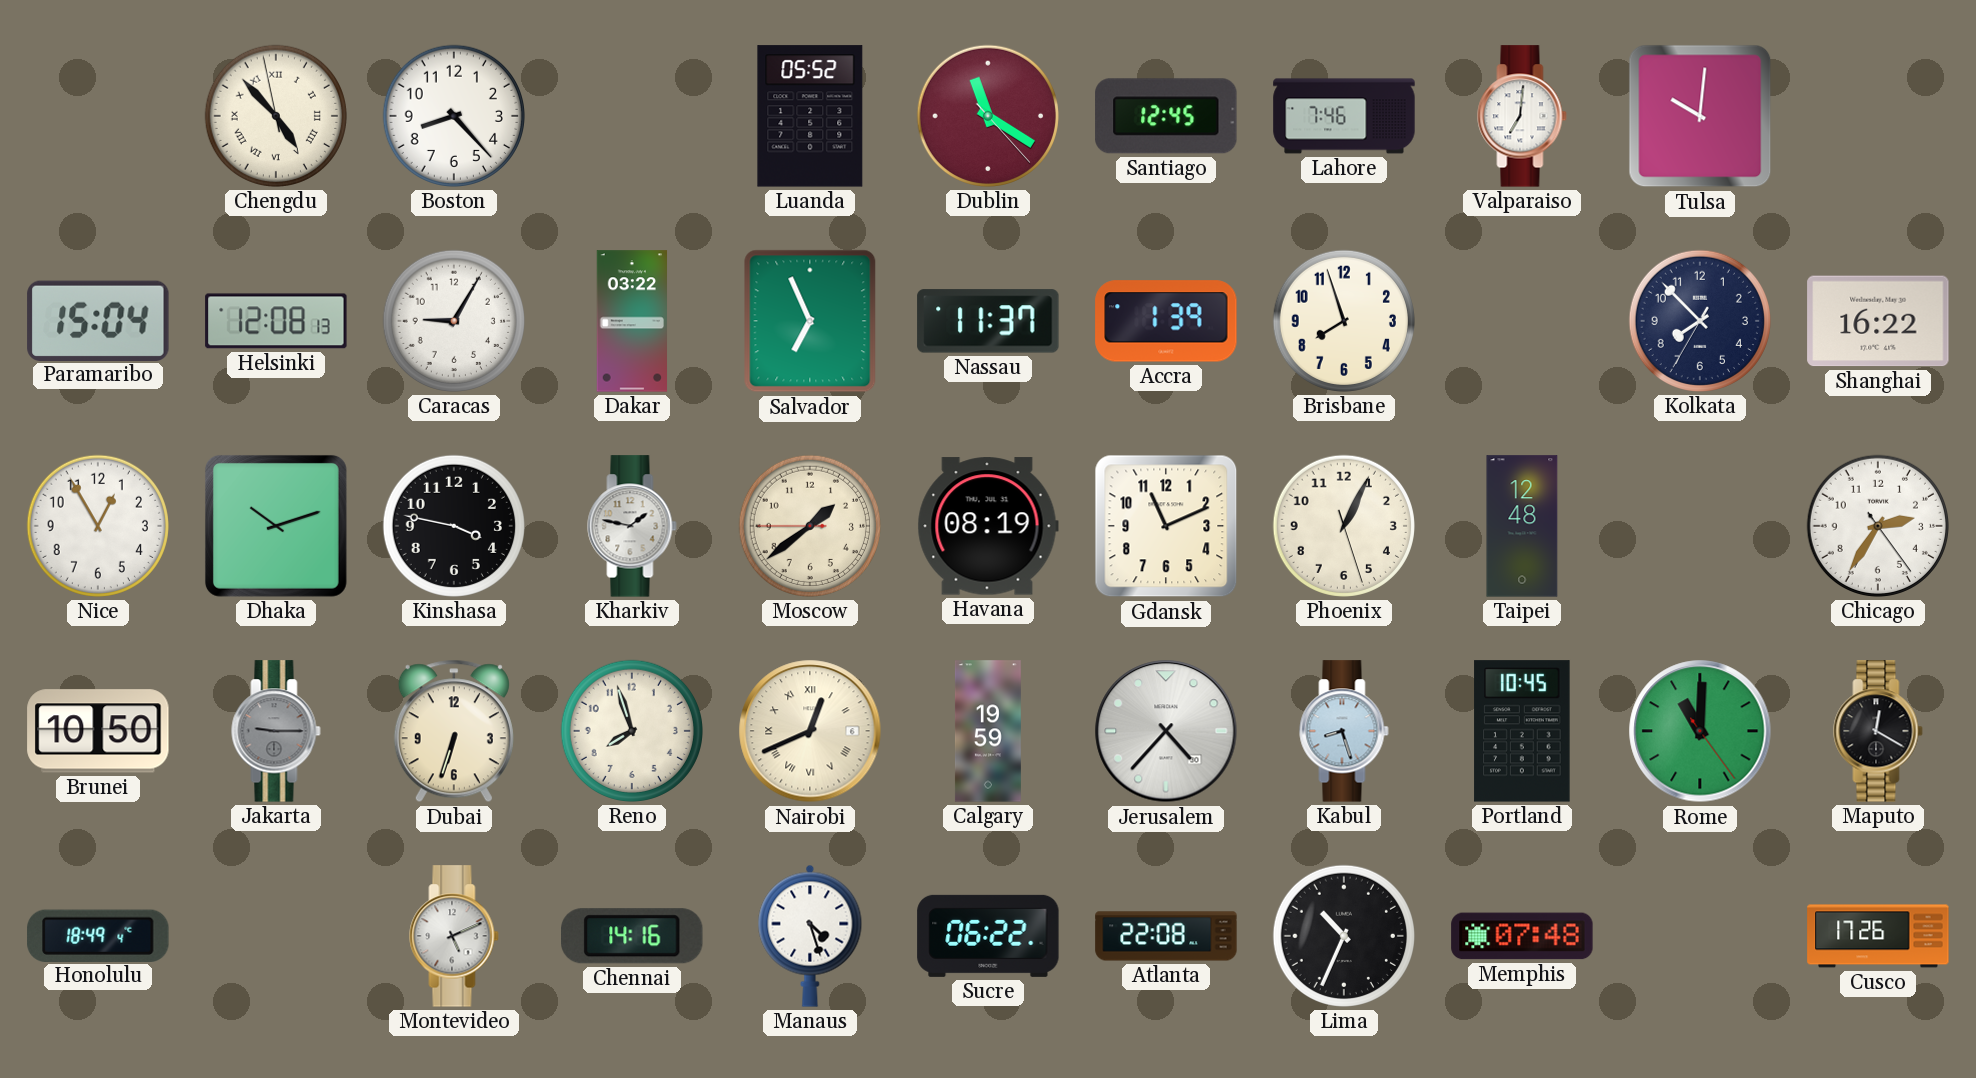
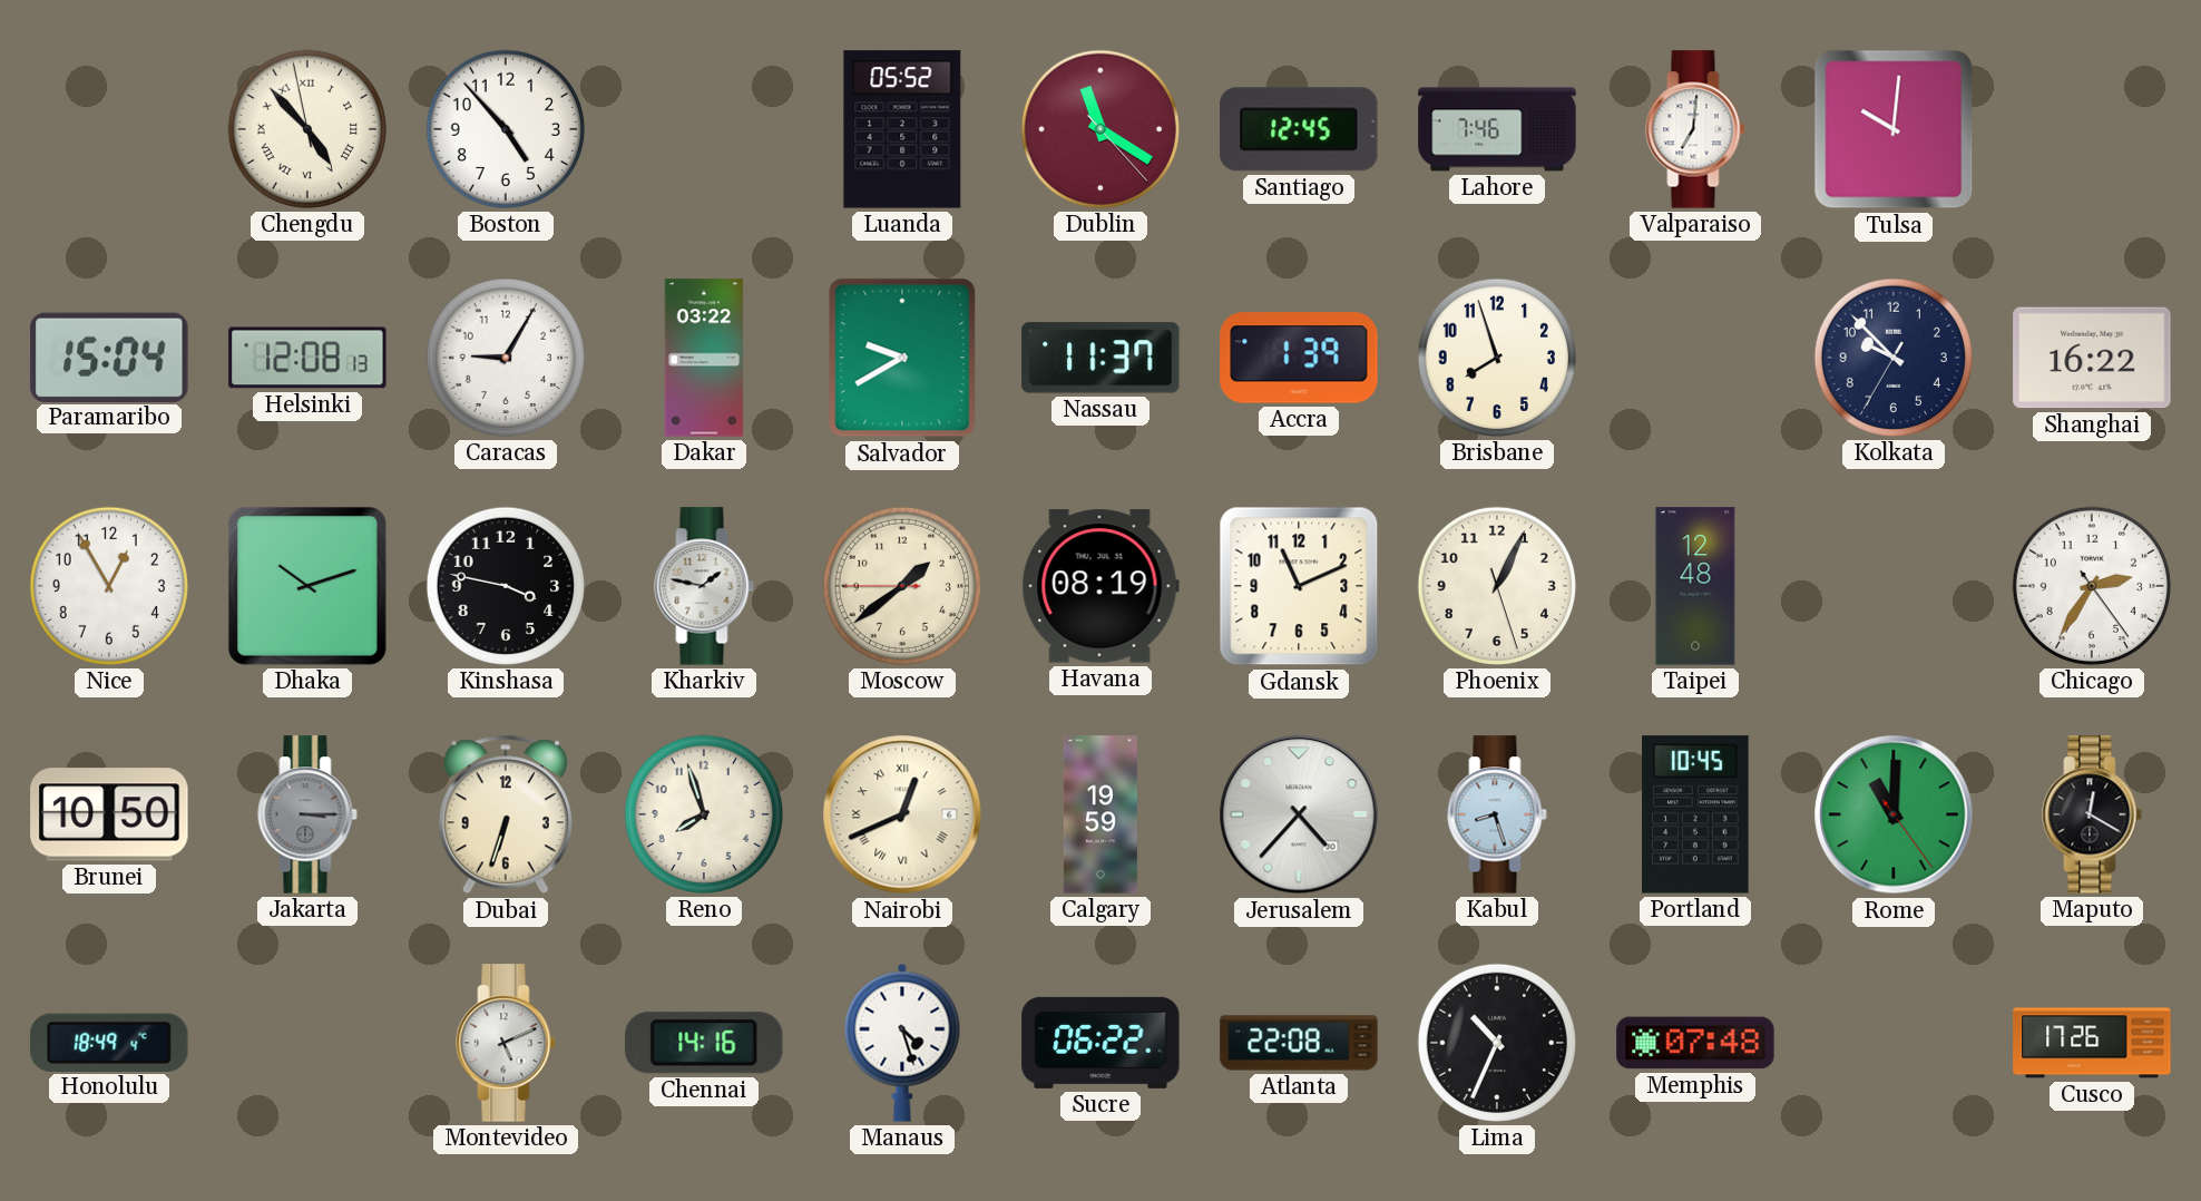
Boston: 8:23 -> 4:53 (506, 129)
Salvador: 6:56 -> 9:40 (902, 358)
Kolkata: 7:52 -> 9:52 (1894, 358)
Jakarta: 9:15 -> 3:15 (307, 814)
